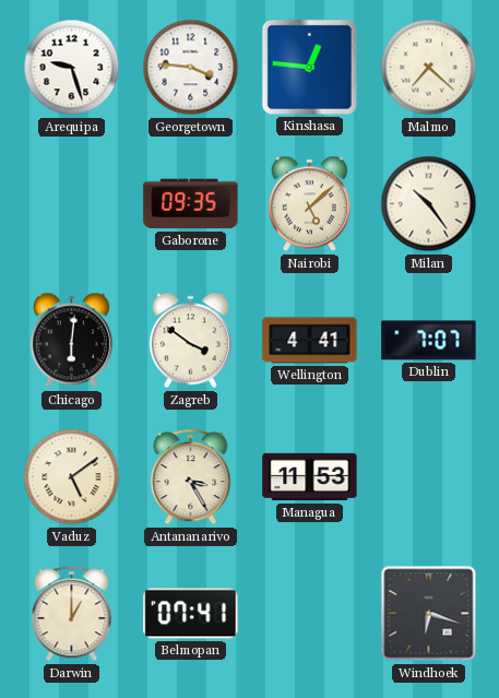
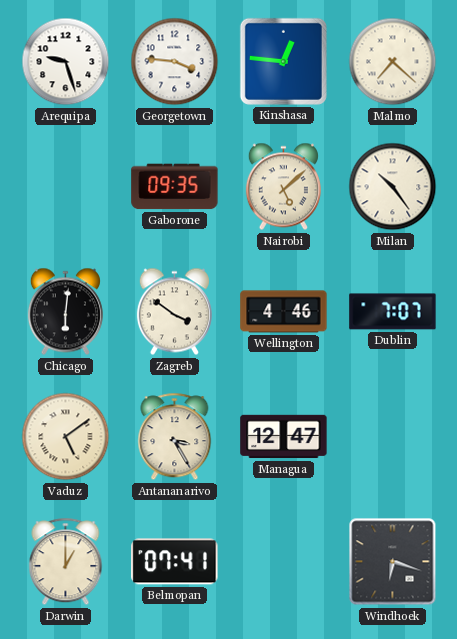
Wellington: 4:41 -> 4:46 (284, 312)
Managua: 11:53 -> 12:47 (284, 437)
